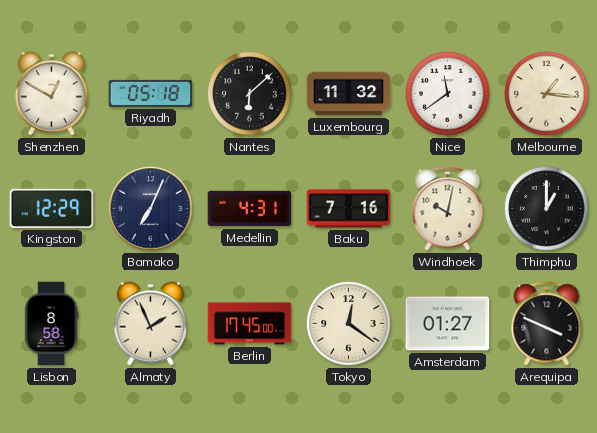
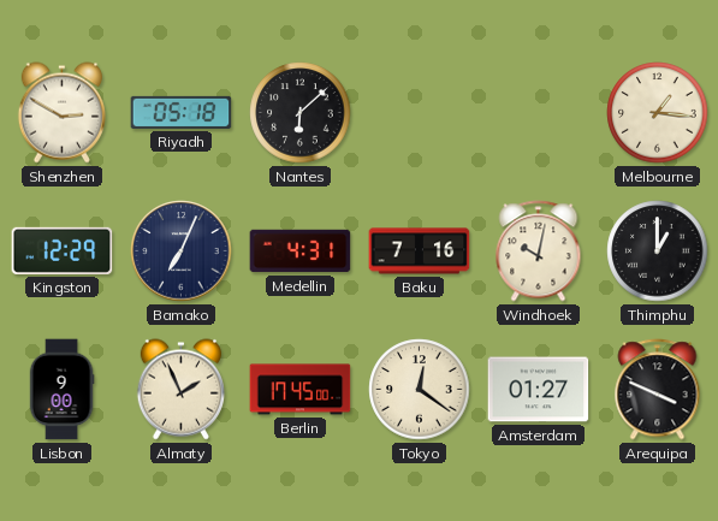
Shenzhen: 12:50 -> 2:50 (61, 113)
Luxembourg: 11:32 -> none (349, 94)
Nice: 11:39 -> none (448, 94)
Lisbon: 8:58 -> 9:00 (61, 390)
